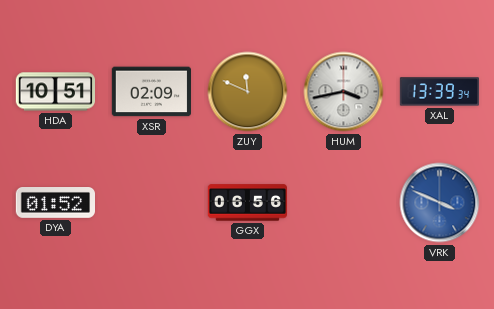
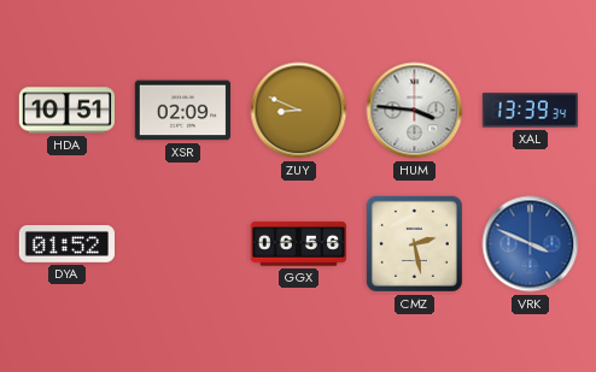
ZUY: 11:49 -> 8:49 (299, 111)
HUM: 3:43 -> 3:46 (415, 111)
CMZ: none -> 2:28 (414, 243)
